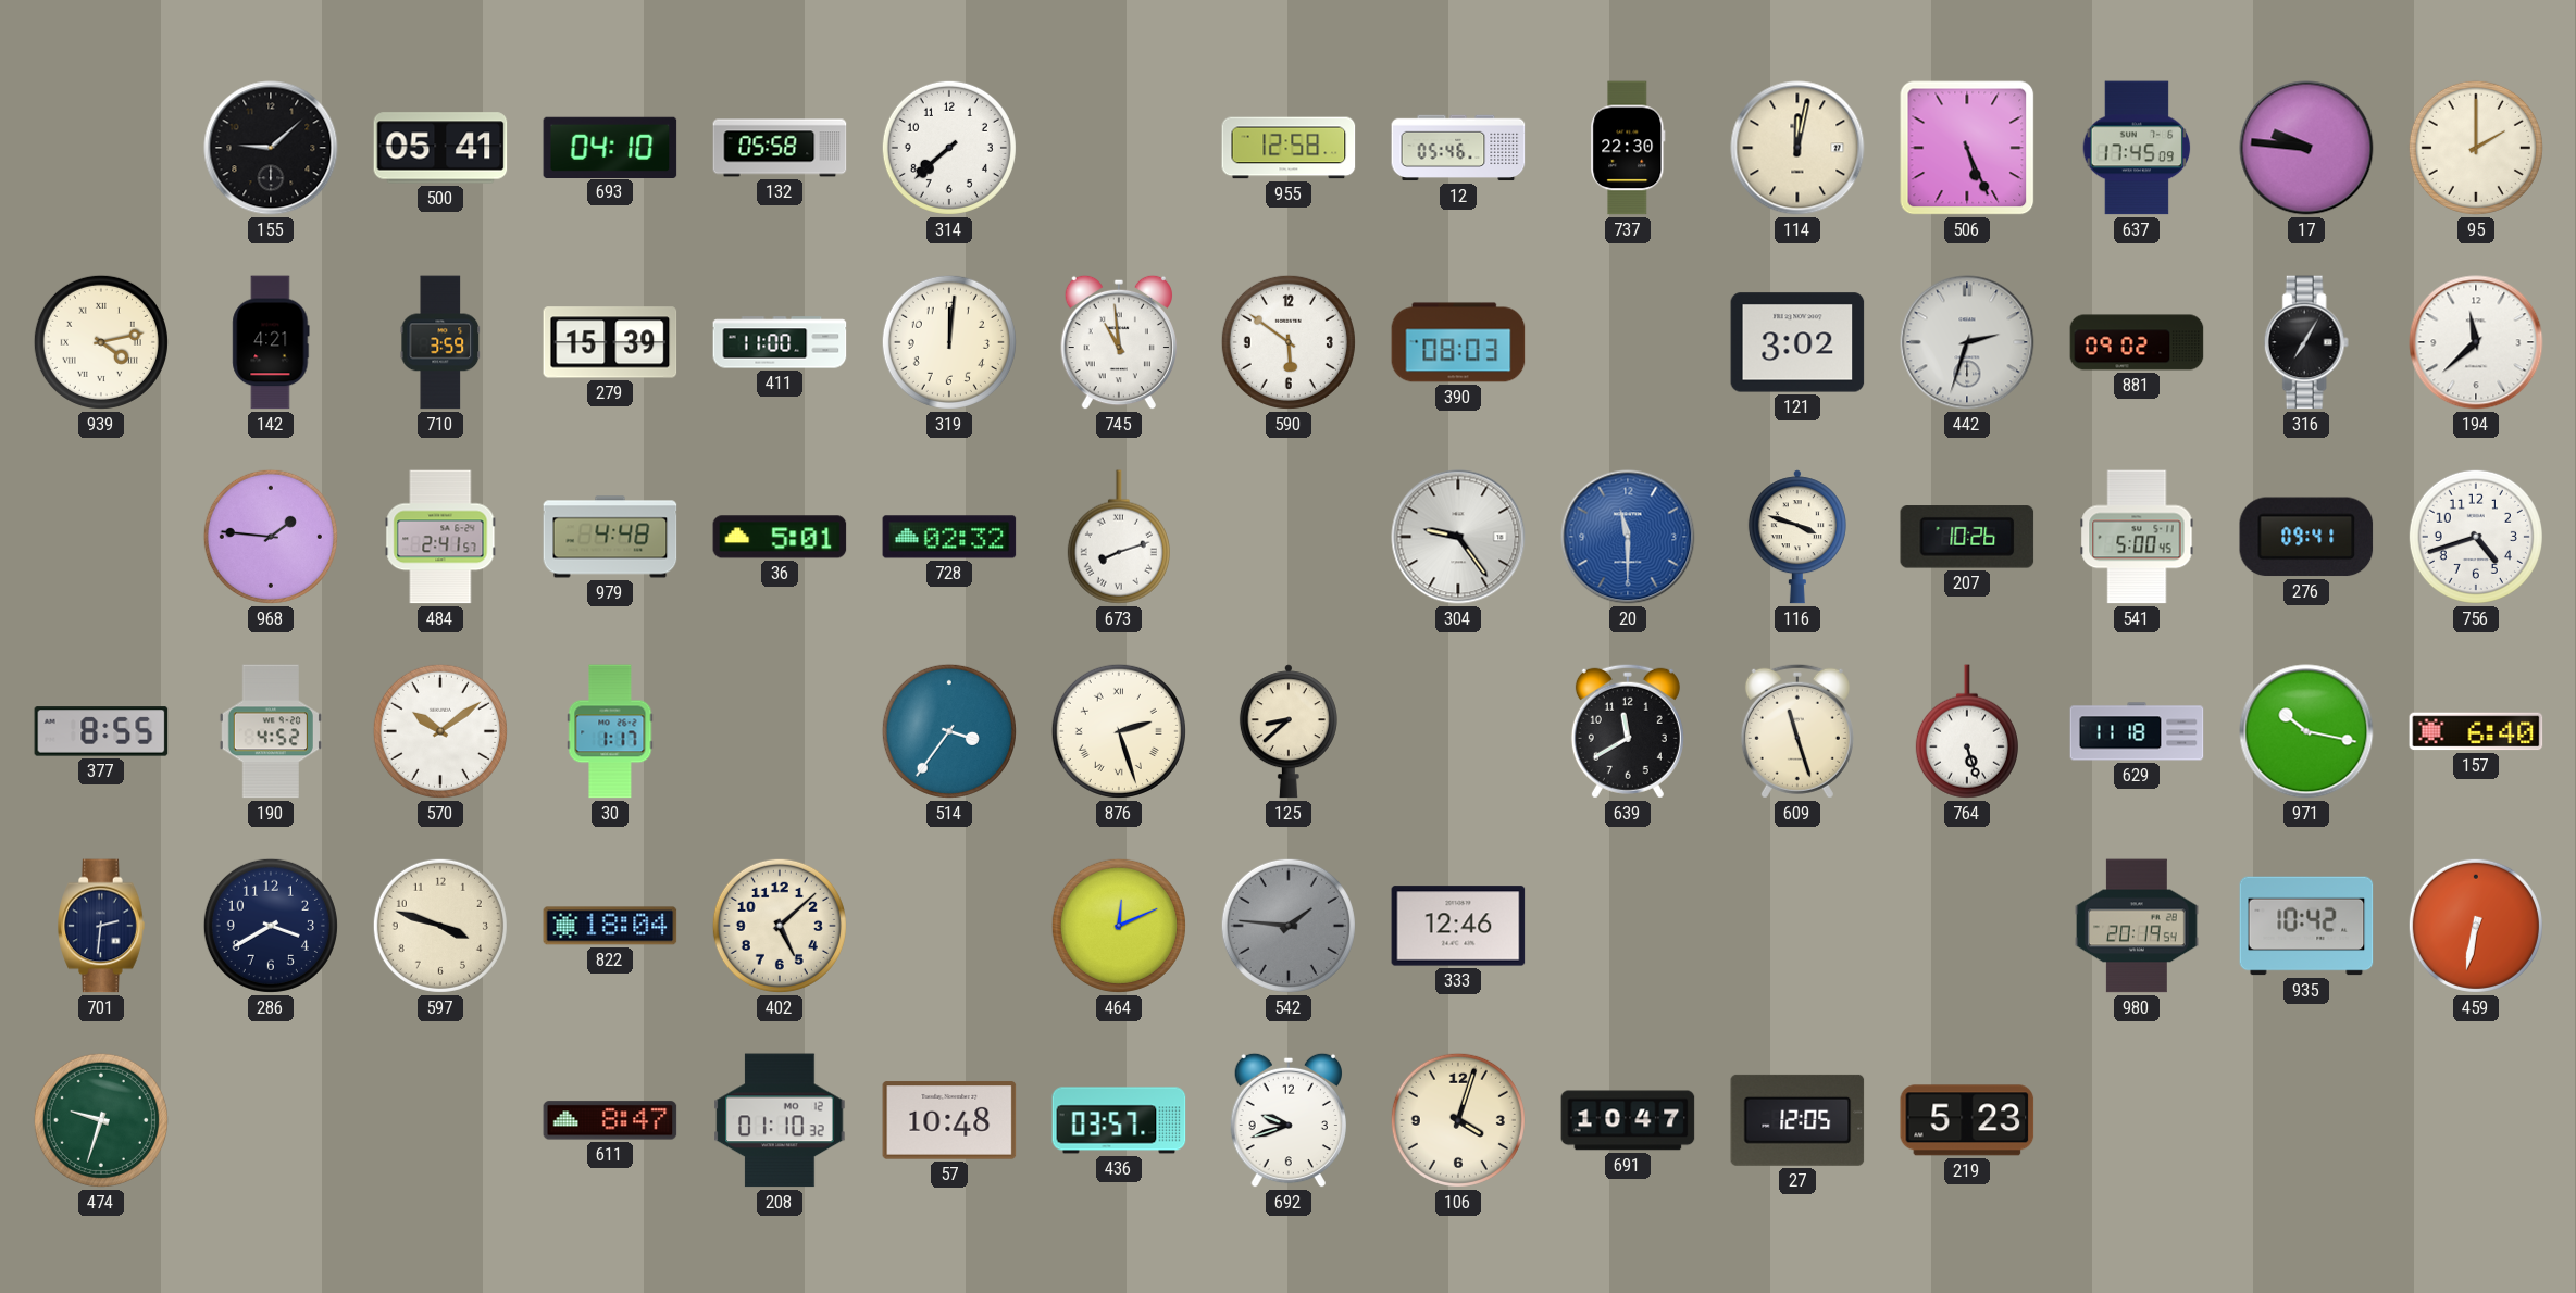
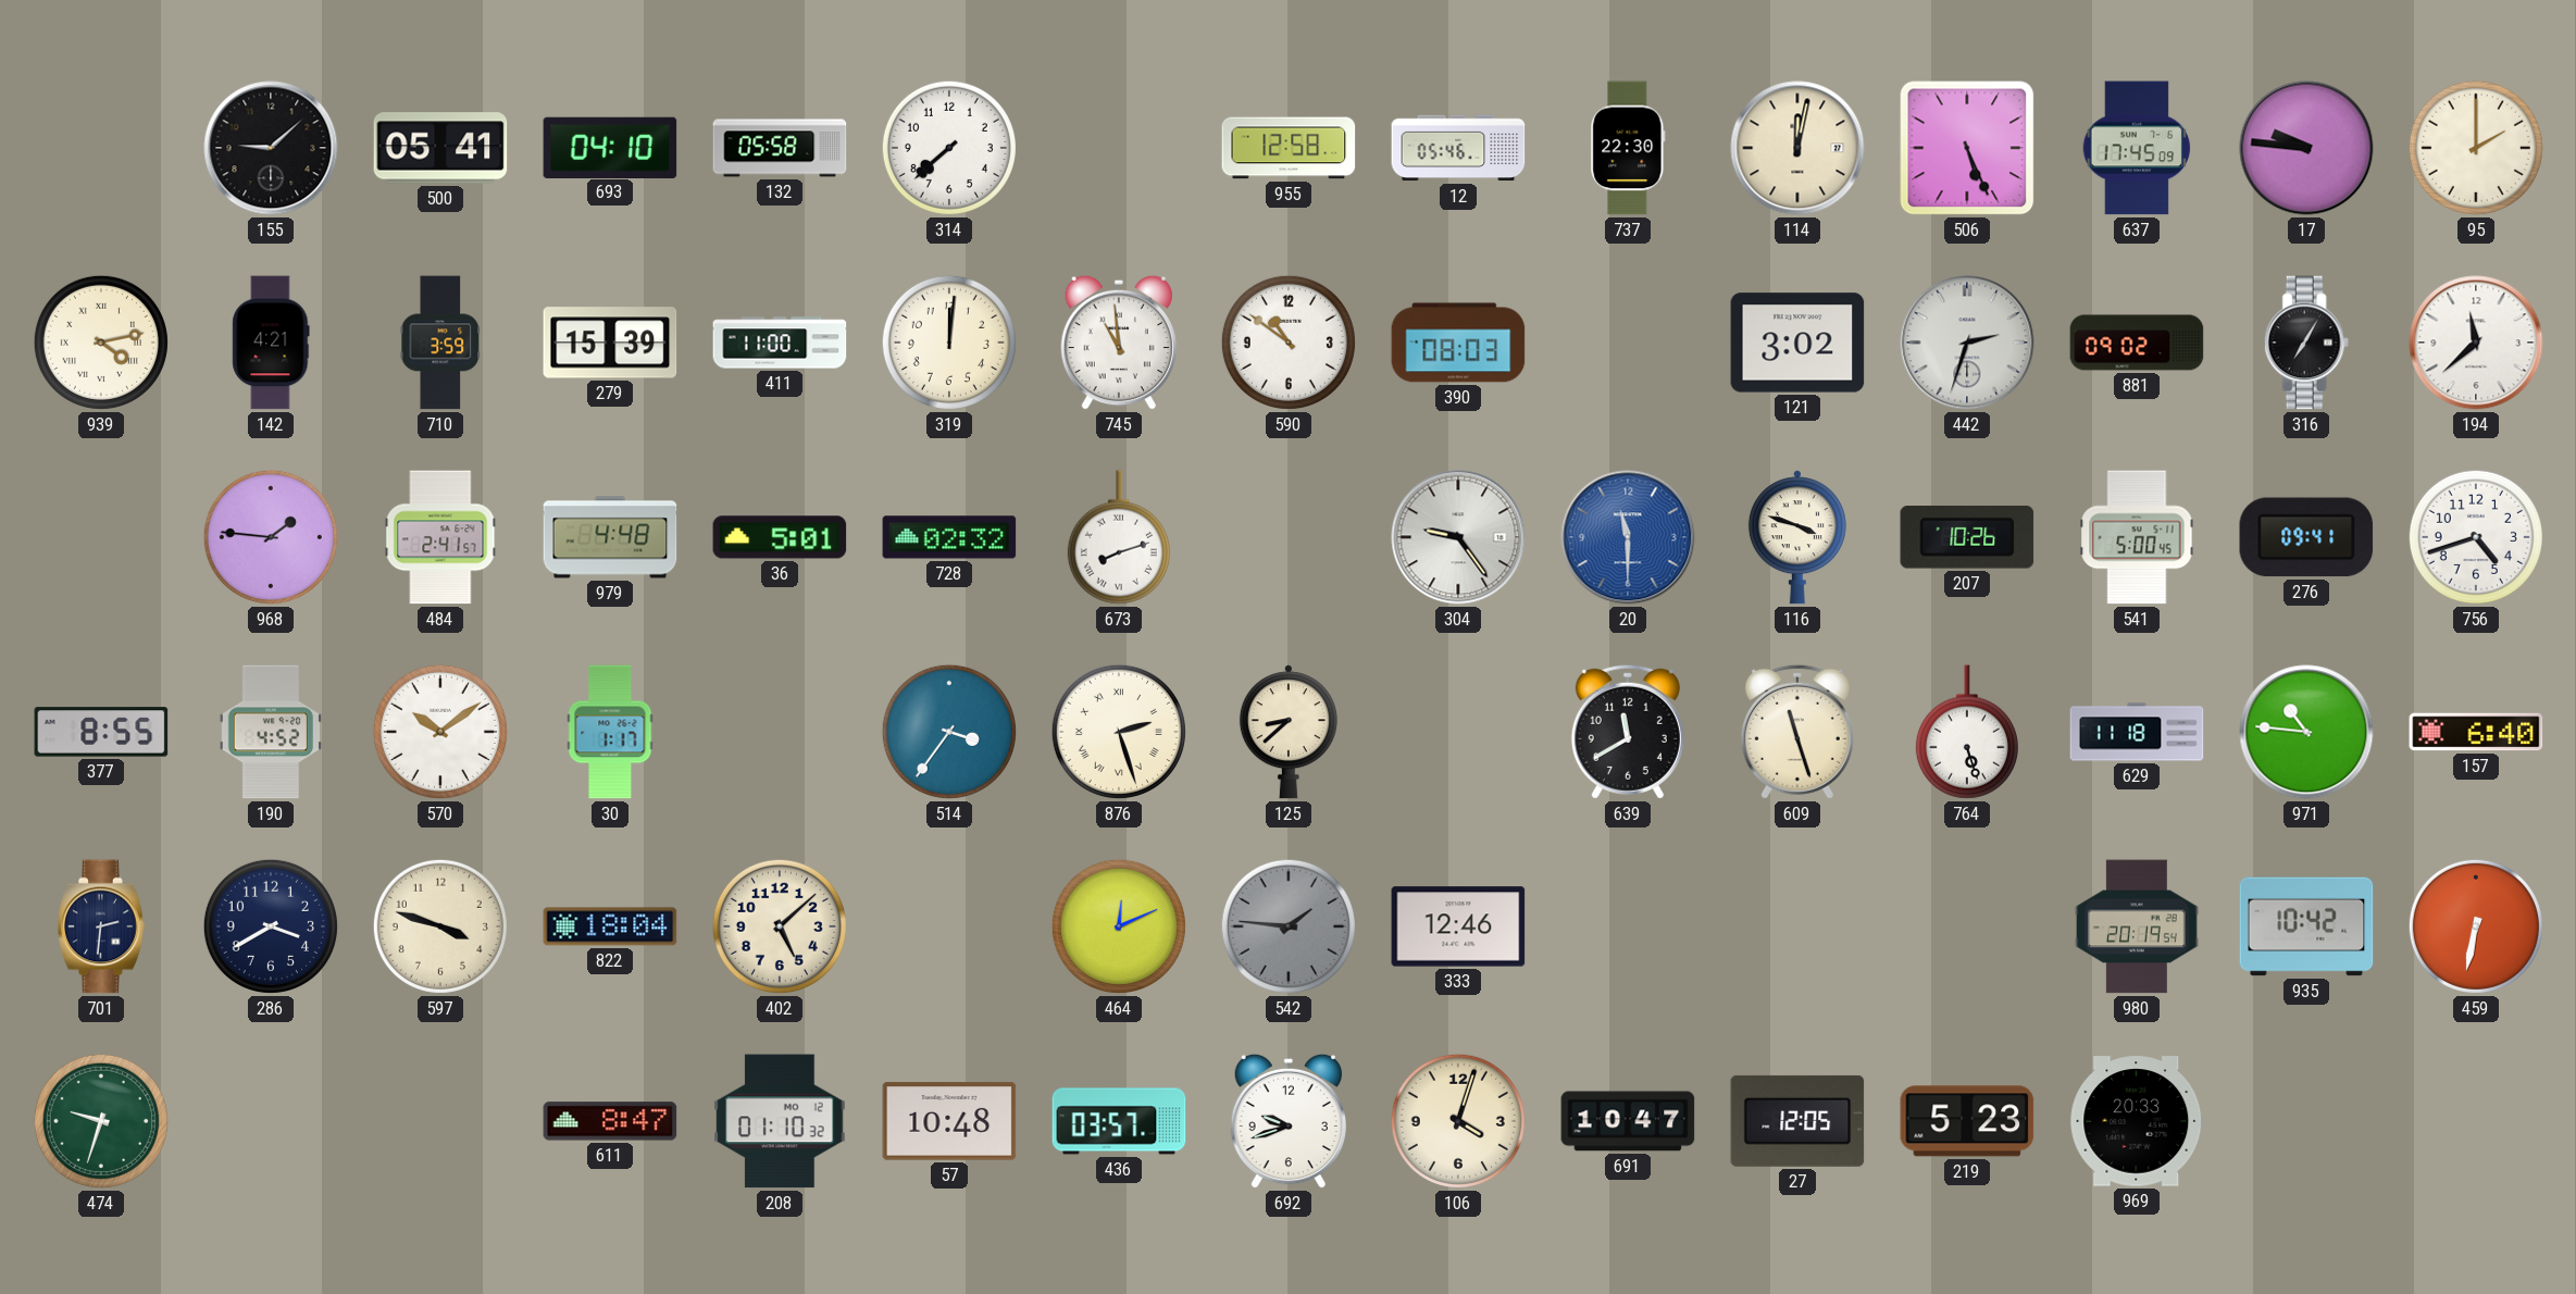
590: 5:51 -> 10:51 (1289, 343)
971: 10:17 -> 10:46 (2306, 732)
969: none -> 20:33 (2137, 1121)
